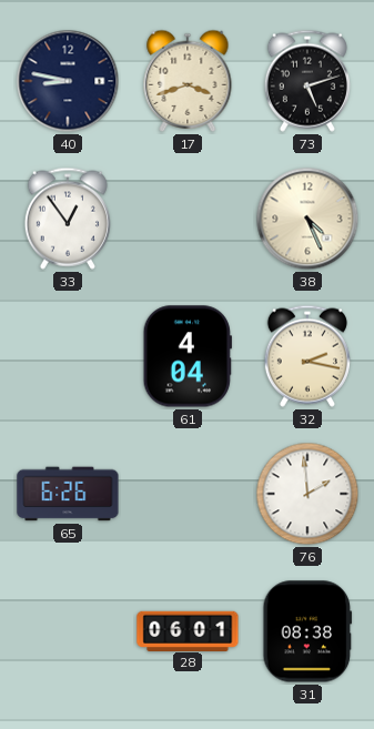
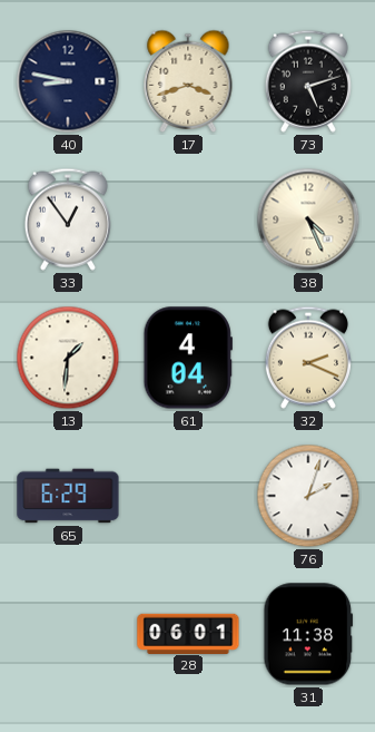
13: none -> 1:31 (68, 358)
32: 2:17 -> 2:19 (308, 358)
65: 6:26 -> 6:29 (68, 496)
76: 1:59 -> 2:03 (308, 496)
31: 08:38 -> 11:38 (308, 634)
